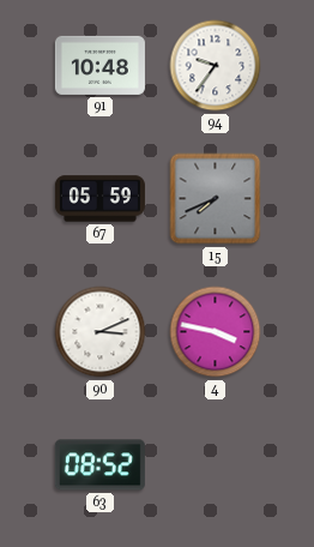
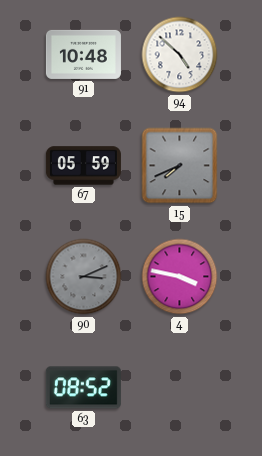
94: 9:36 -> 4:52 (180, 55)
90 dial: white -> grey (84, 277)
